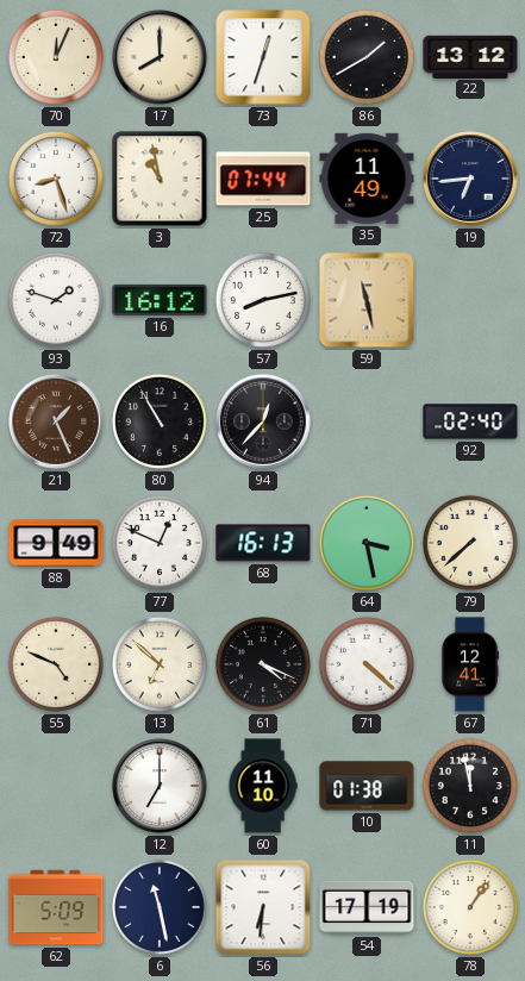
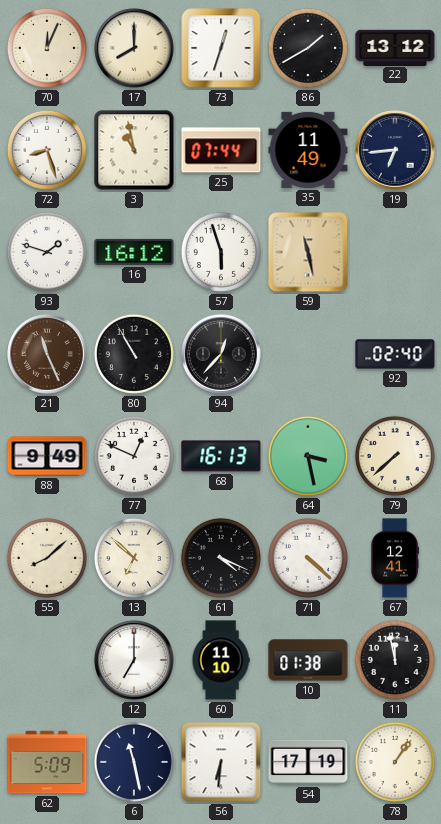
57: 8:13 -> 5:57 (221, 252)
21: 1:26 -> 11:26 (47, 354)
55: 4:49 -> 8:08 (47, 558)
